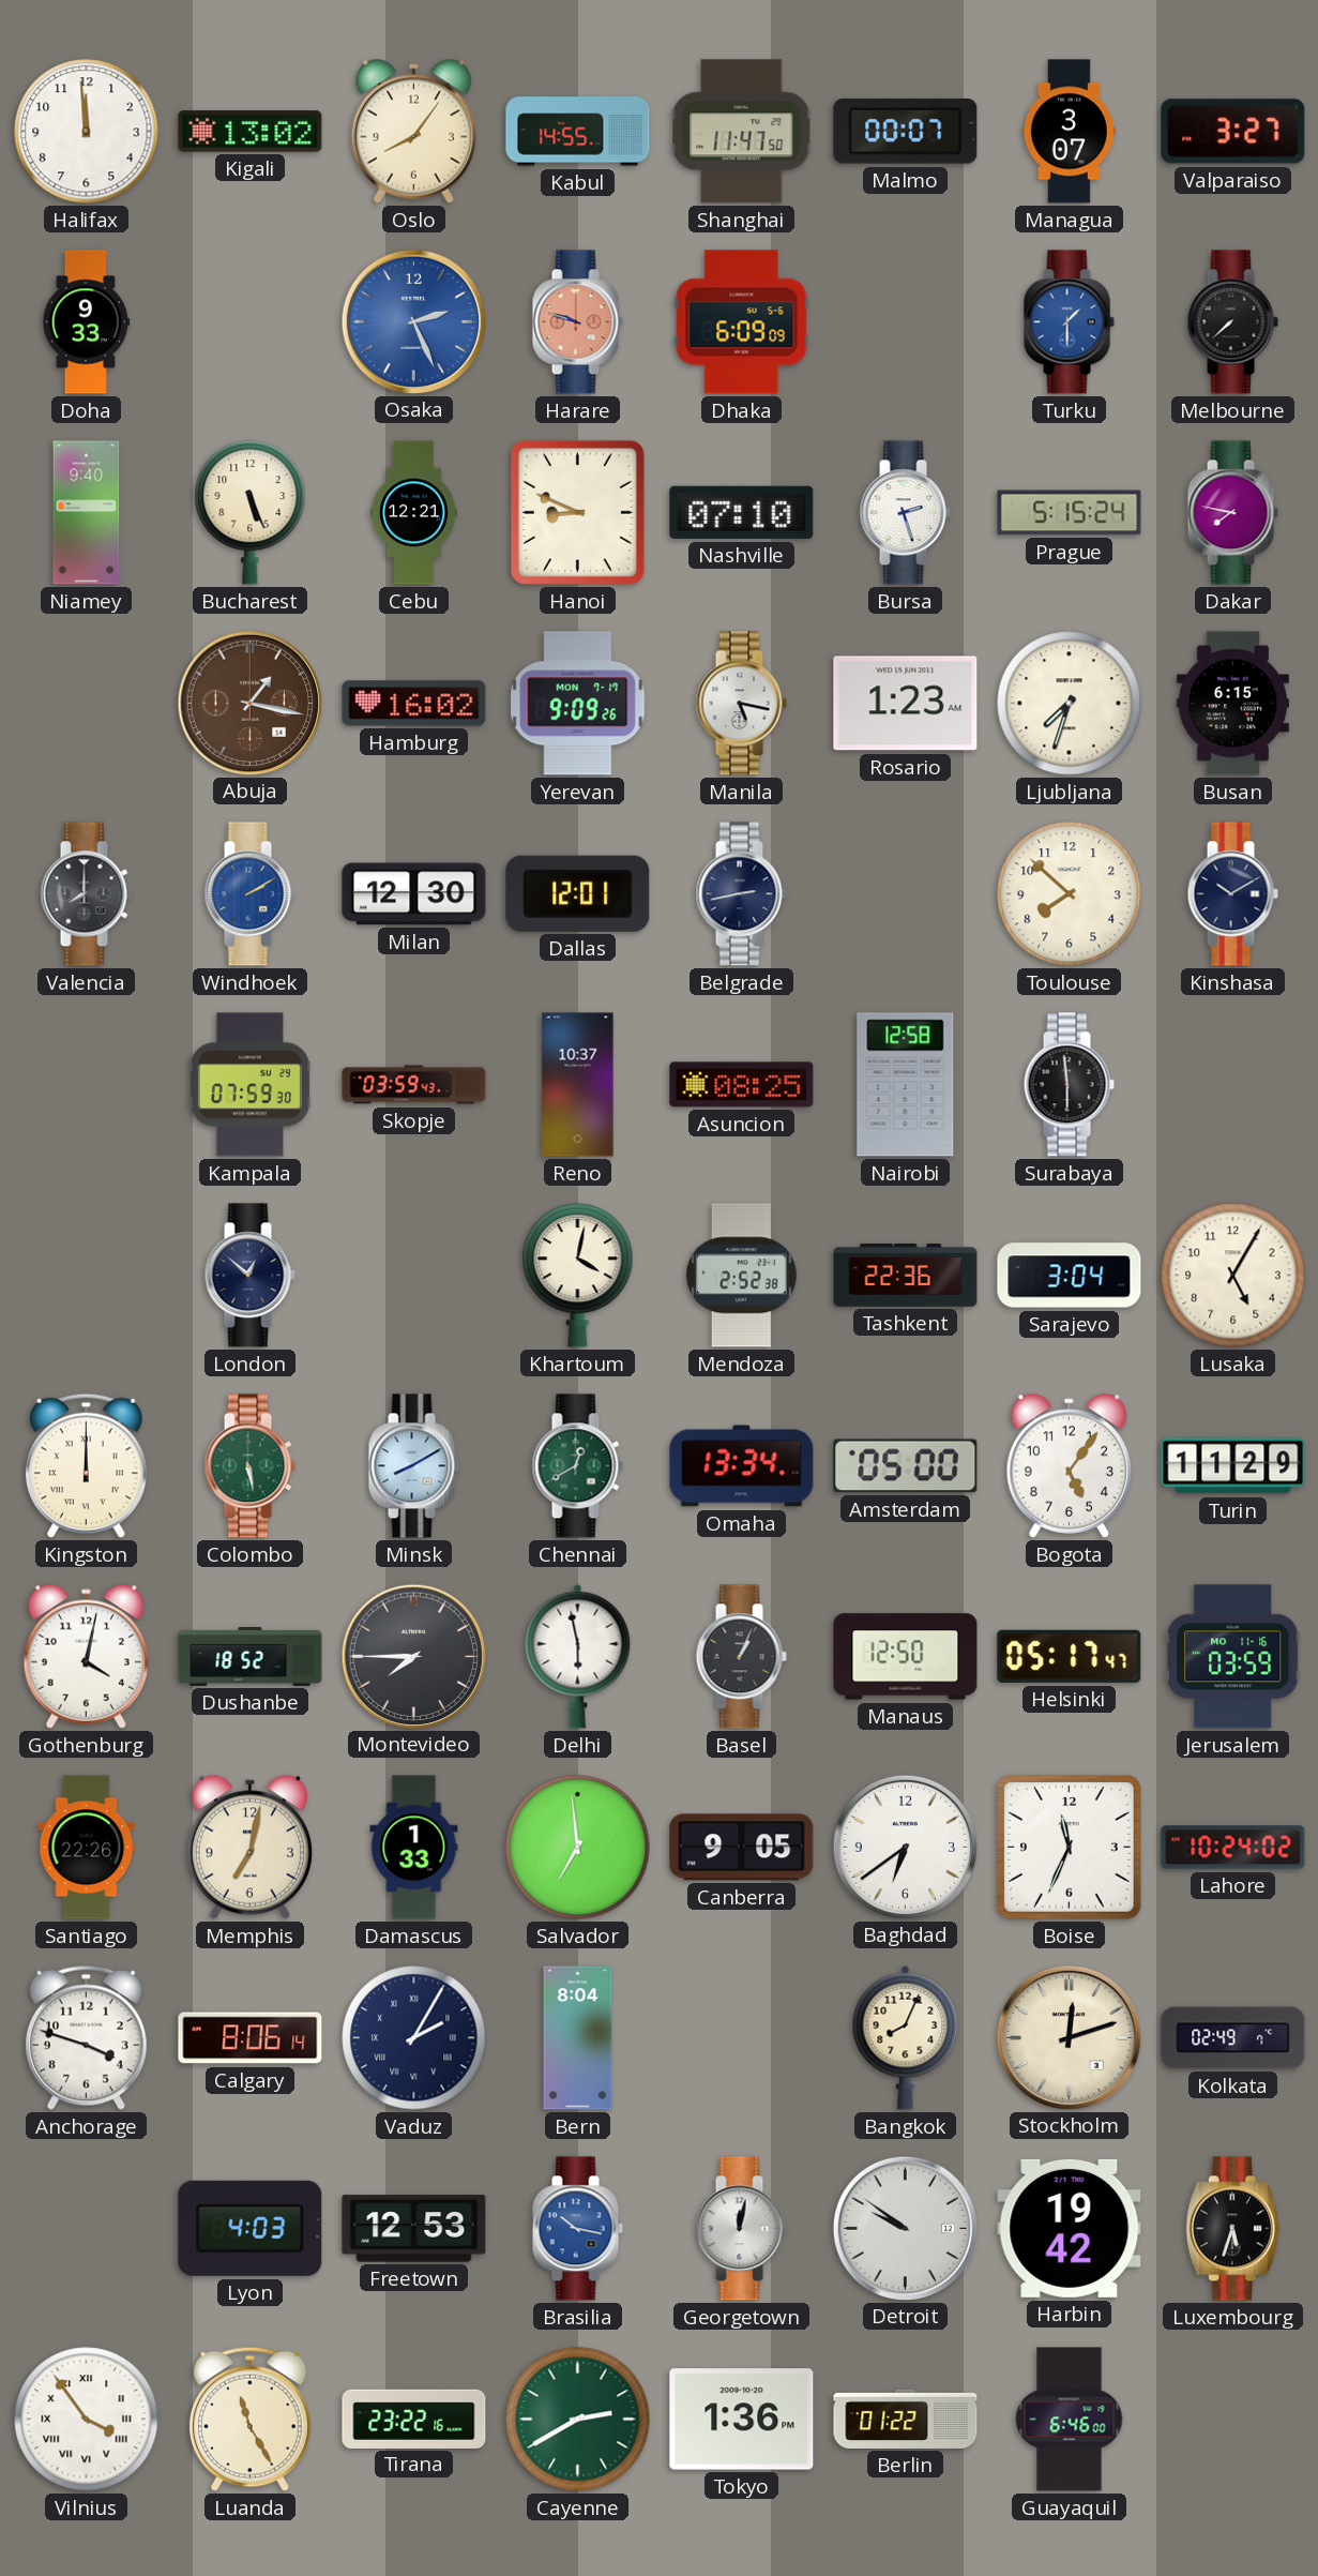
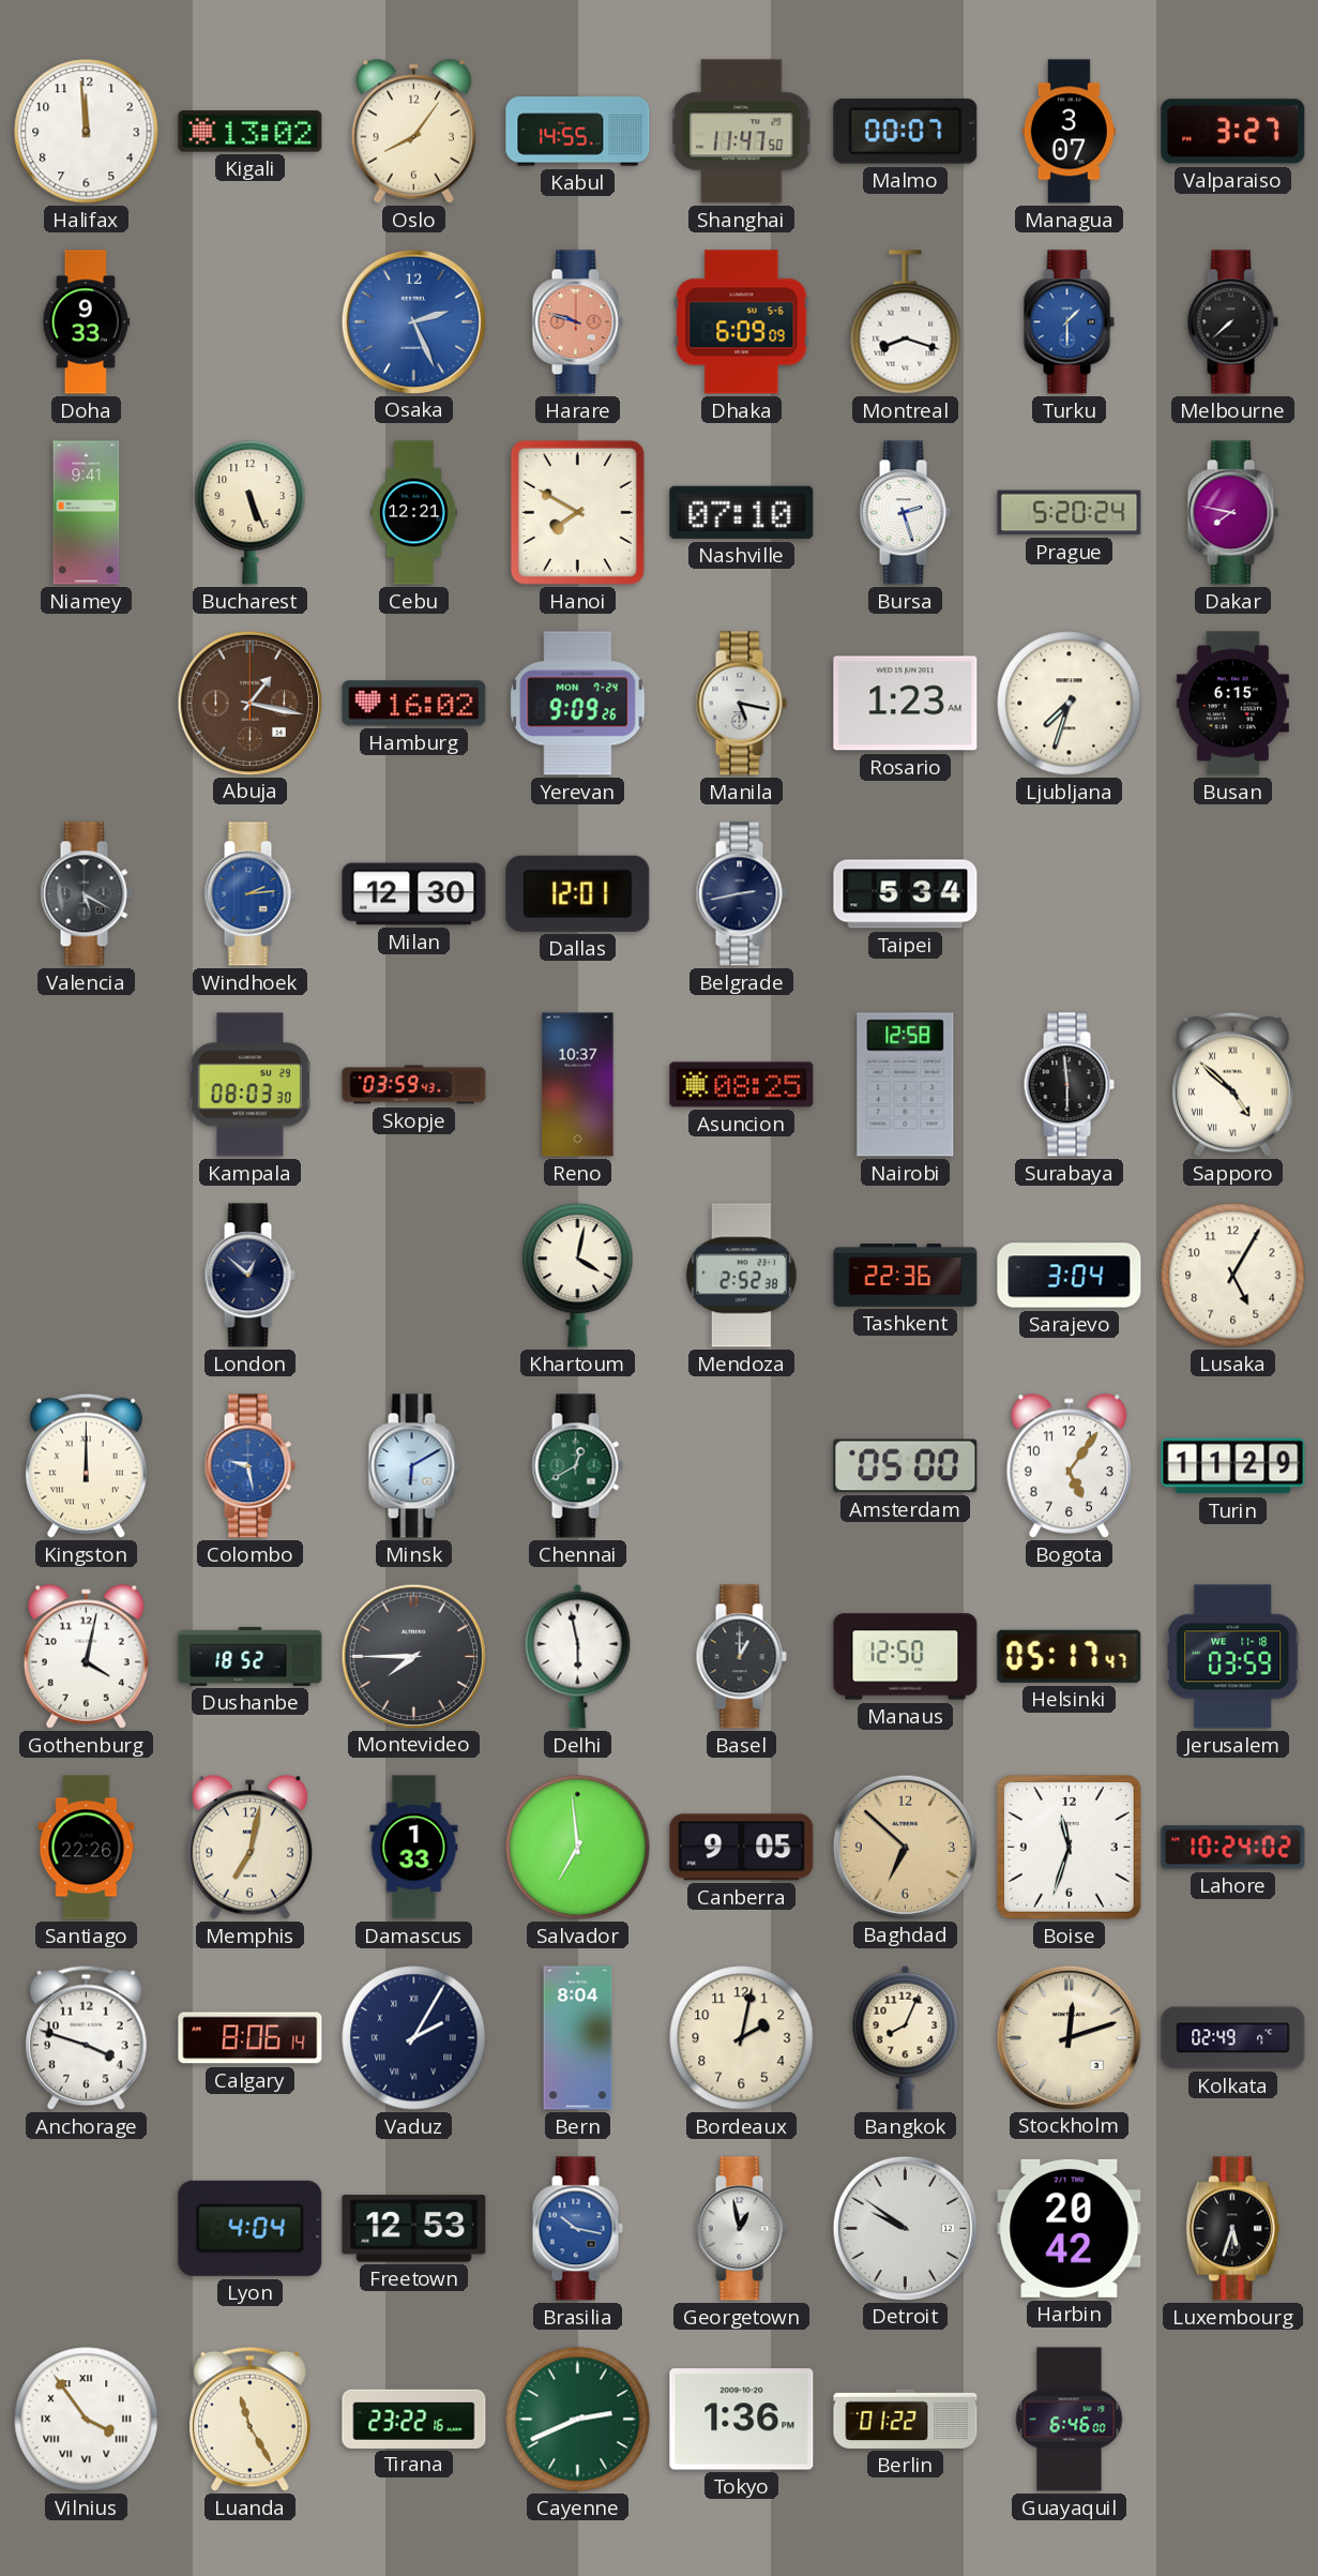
Montreal: none -> 8:18 (906, 322)
Niamey: 9:40 -> 9:41 (87, 513)
Hanoi: 8:49 -> 7:50 (577, 512)
Prague: 5:15 -> 5:20 (1070, 513)
Yerevan date: MON 7-17 -> MON 7-24 (578, 704)
Valencia: 8:00 -> 5:20 (86, 894)
Windhoek: 2:10 -> 2:14 (249, 894)
Taipei: none -> 5:34 (906, 894)
Toulouse: 7:52 -> none (1070, 894)
Kinshasa: 10:10 -> none (1232, 894)
Kampala: 07:59 -> 08:03 (249, 1085)
Sapporo: none -> 4:52 (1232, 1084)
Colombo: 5:28 -> 9:28 (249, 1466)
Colombo dial: green -> blue (249, 1466)
Minsk: 8:10 -> 6:10 (413, 1466)
Omaha: 13:34 -> none (742, 1466)
Basel: 1:04 -> 1:00 (741, 1657)
Jerusalem date: MO 11-16 -> WE 11-18 (1233, 1657)
Baghdad: 6:39 -> 6:52 (905, 1847)
Baghdad dial: white -> champagne (905, 1847)
Boise: 11:34 -> 11:33 (1069, 1847)
Bordeaux: none -> 2:02 (742, 2038)
Lyon: 4:03 -> 4:04 (251, 2228)
Georgetown: 12:02 -> 12:58 (741, 2229)
Harbin: 19:42 -> 20:42 (1070, 2228)
Cayenne: 2:40 -> 2:41 (578, 2420)
